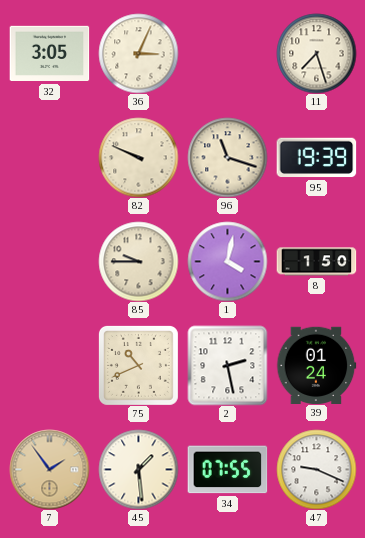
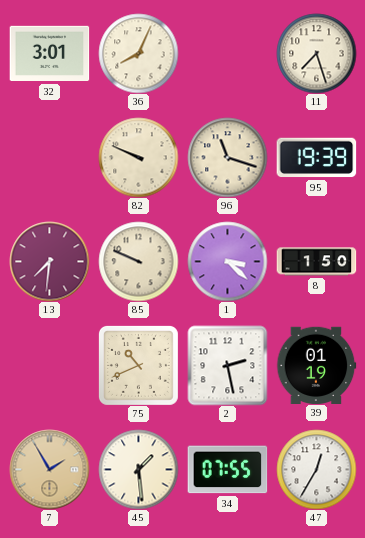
32: 3:05 -> 3:01 (49, 54)
36: 3:04 -> 8:04 (138, 53)
13: none -> 7:31 (49, 261)
85: 9:45 -> 9:49 (138, 261)
1: 4:02 -> 3:22 (227, 261)
39: 01:24 -> 01:19 (316, 365)
7: 1:54 -> 1:55 (49, 469)
47: 9:19 -> 12:35 (316, 469)
